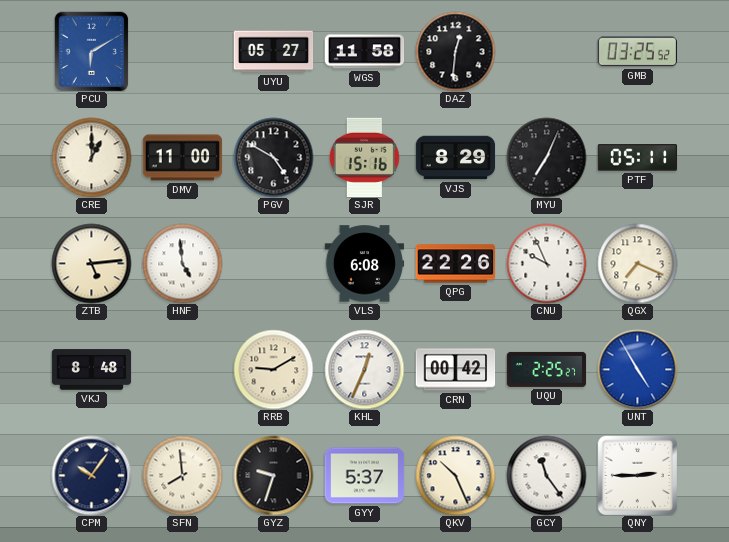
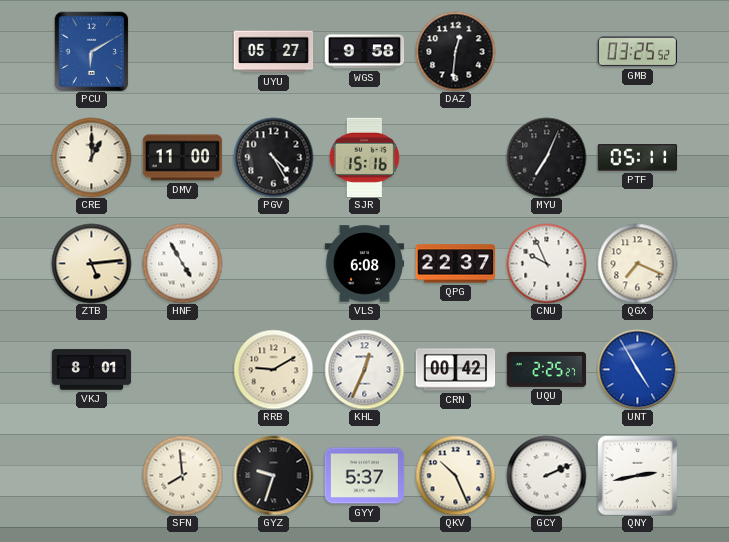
WGS: 11:58 -> 9:58 (364, 52)
PGV: 4:50 -> 4:25 (273, 157)
VJS: 8:29 -> none (455, 158)
HNF: 4:59 -> 4:55 (182, 263)
QPG: 22:26 -> 22:37 (455, 264)
VKJ: 8:48 -> 8:01 (91, 370)
CPM: 10:06 -> none (91, 475)
GCY: 11:24 -> 2:11 (546, 475)
QNY: 2:45 -> 2:43 (637, 475)
